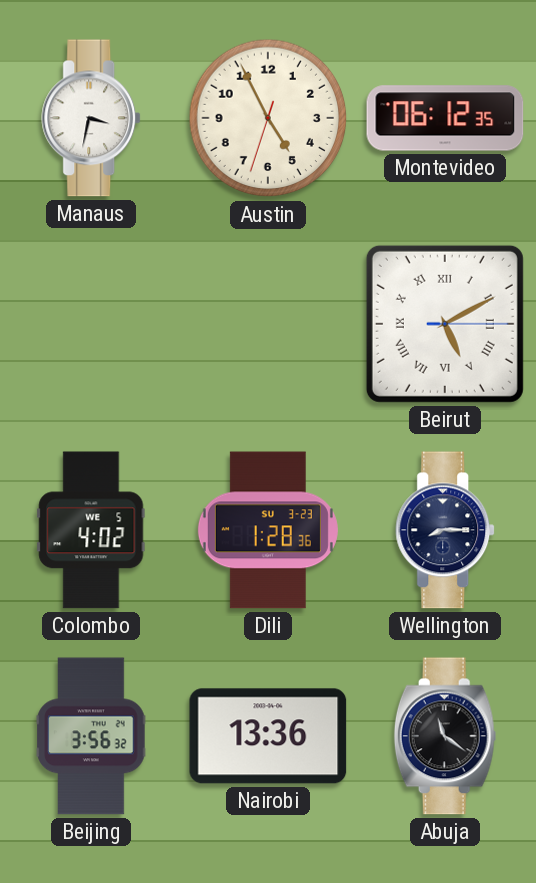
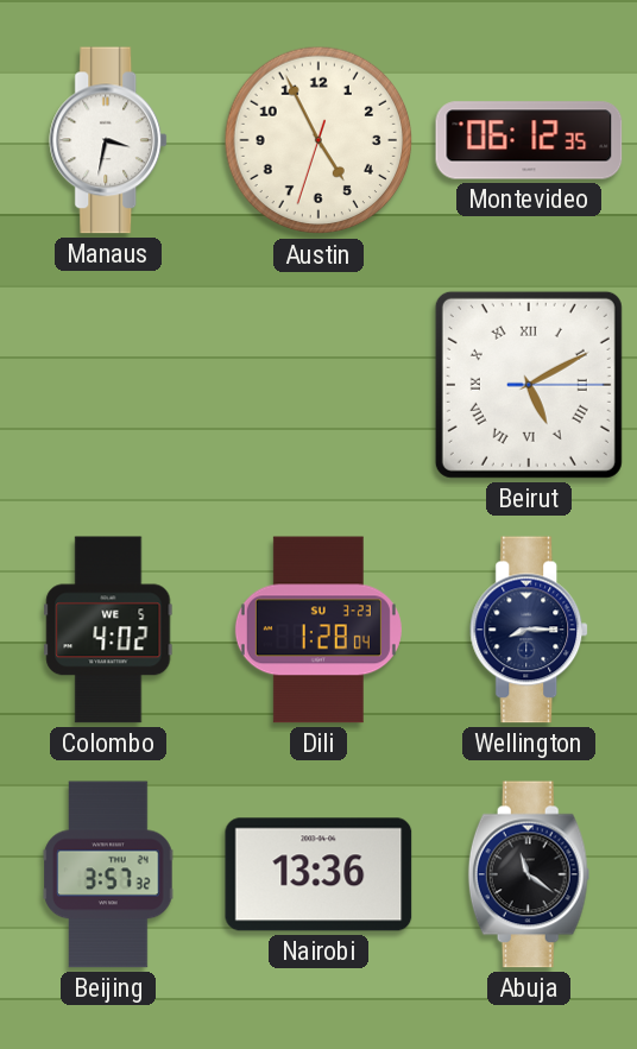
Dili: 1:28:36 -> 1:28:04 (318, 630)
Beijing: 3:56 -> 3:57 (108, 874)
